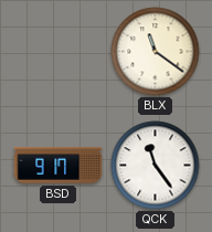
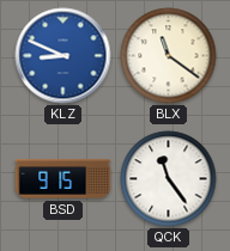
KLZ: none -> 8:49 (63, 56)
BSD: 9:17 -> 9:15 (63, 179)
